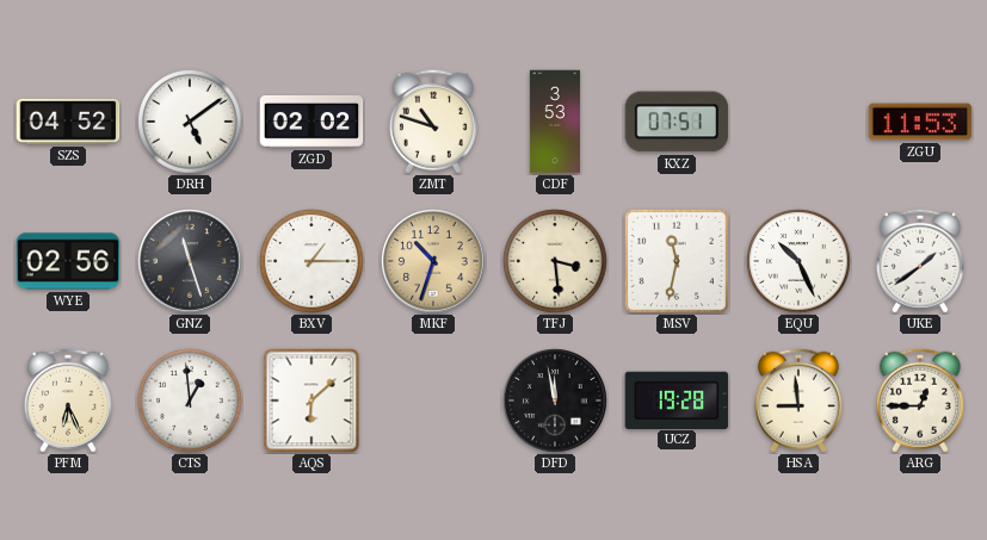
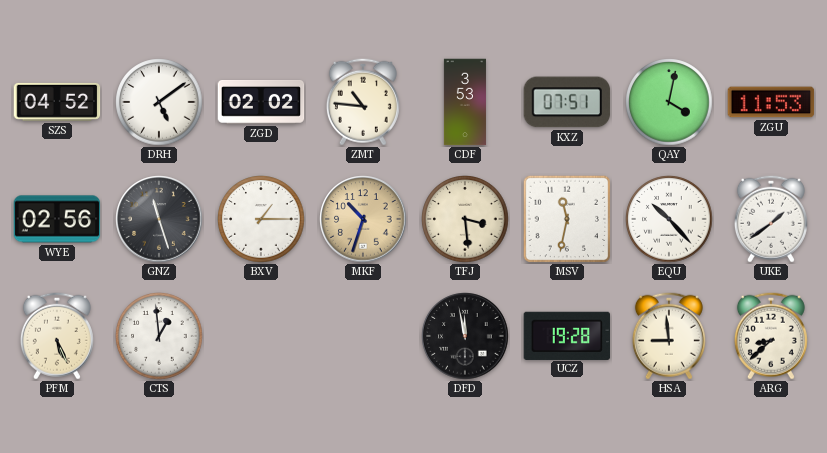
ZMT: 10:48 -> 10:46 (363, 102)
QAY: none -> 4:02 (669, 102)
EQU: 10:26 -> 10:23 (669, 219)
PFM: 6:26 -> 5:26 (57, 336)
AQS: 6:08 -> none (311, 401)
ARG: 12:45 -> 8:38 (771, 336)
